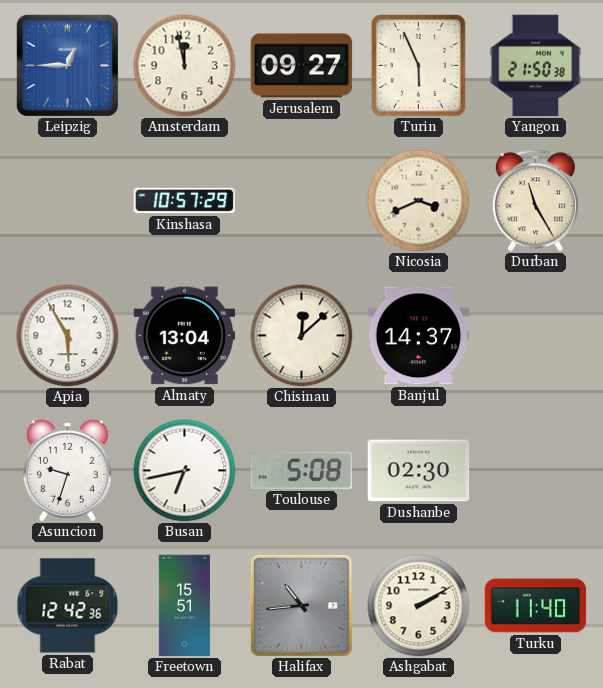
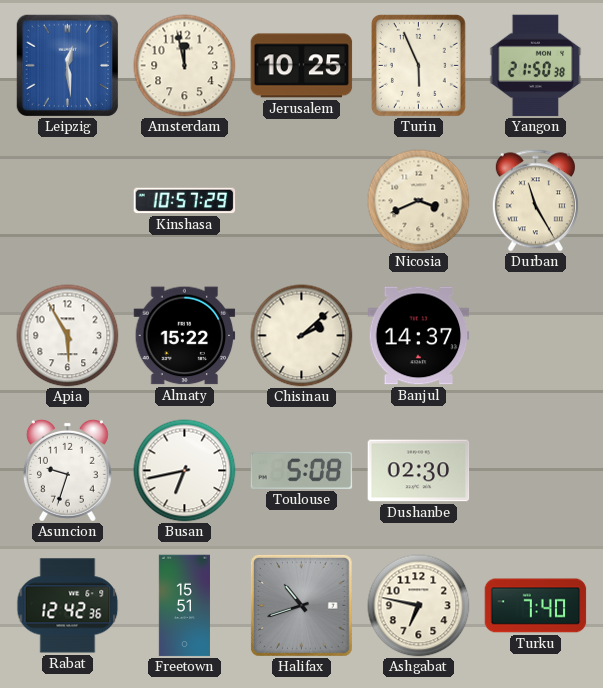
Leipzig: 12:45 -> 12:29 (67, 65)
Jerusalem: 09:27 -> 10:25 (302, 66)
Almaty: 13:04 -> 15:22 (185, 336)
Chisinau: 12:08 -> 2:08 (302, 336)
Halifax: 10:44 -> 10:42 (301, 605)
Ashgabat: 2:10 -> 6:47 (419, 606)
Turku: 11:40 -> 7:40 (536, 606)
